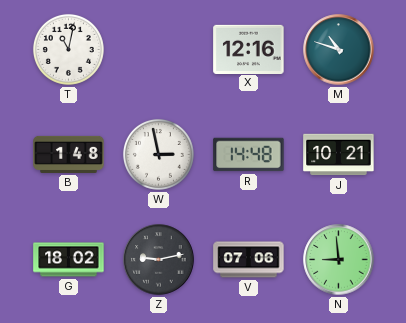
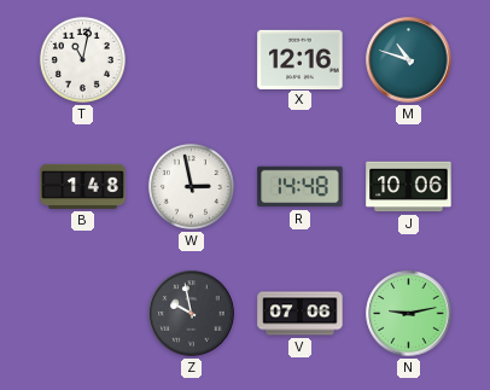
J: 10:21 -> 10:06 (409, 187)
G: 18:02 -> none (69, 260)
Z: 9:13 -> 9:58 (192, 314)
N: 8:59 -> 9:13 (409, 314)
